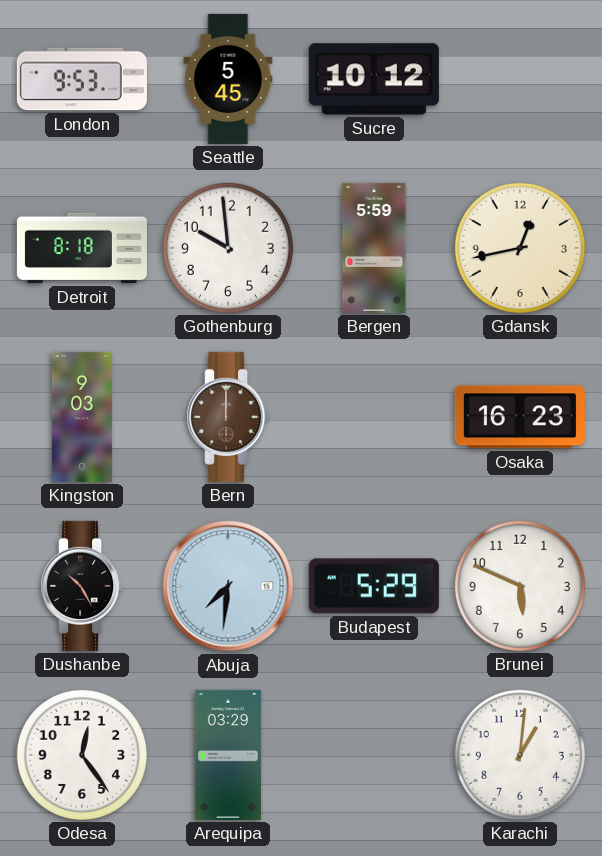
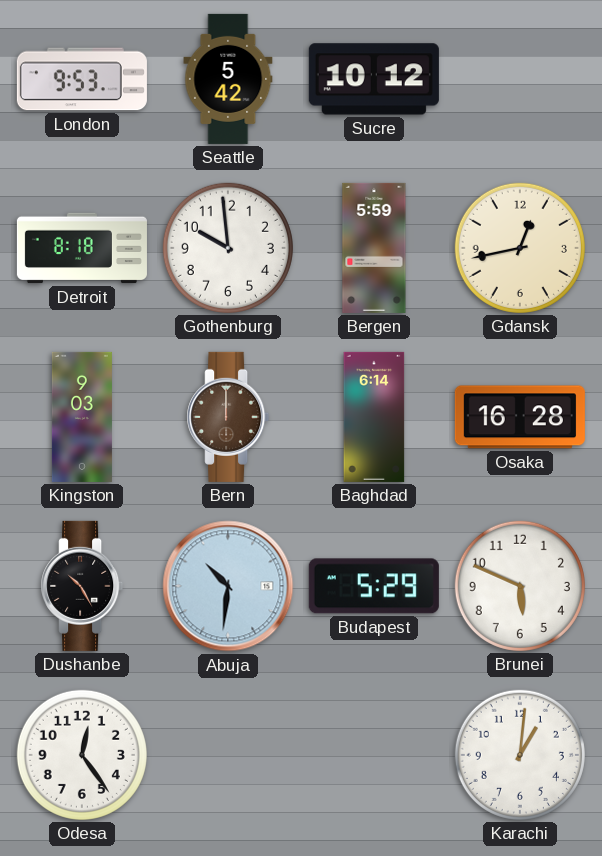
Seattle: 5:45 -> 5:42 (228, 79)
Baghdad: none -> 6:14 (374, 417)
Osaka: 16:23 -> 16:28 (520, 417)
Abuja: 7:31 -> 10:31 (228, 586)
Arequipa: 03:29 -> none (228, 755)
